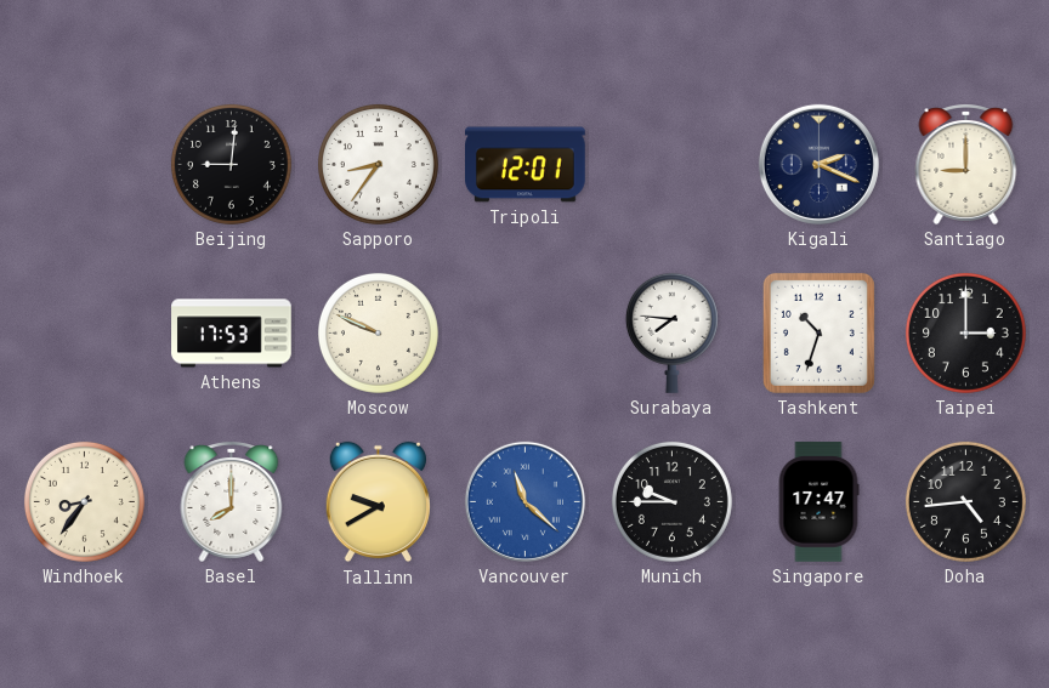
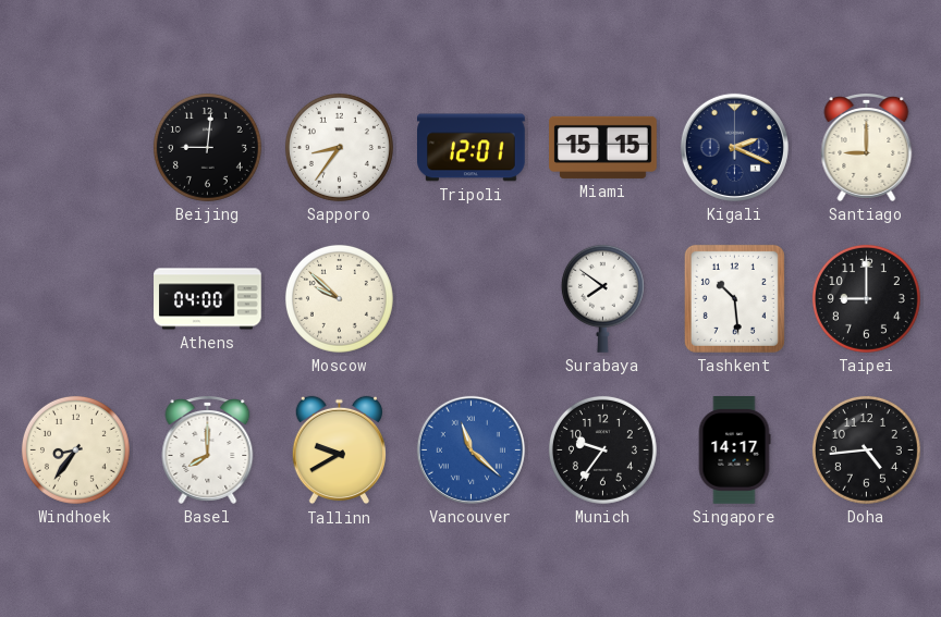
Miami: none -> 15:15 (603, 147)
Athens: 17:53 -> 04:00 (208, 299)
Moscow: 9:49 -> 9:52 (339, 298)
Surabaya: 7:46 -> 7:51 (602, 298)
Tashkent: 10:33 -> 10:29 (734, 298)
Taipei: 3:00 -> 9:00 (866, 298)
Munich: 9:45 -> 9:36 (602, 449)
Singapore: 17:47 -> 14:17 (734, 451)
